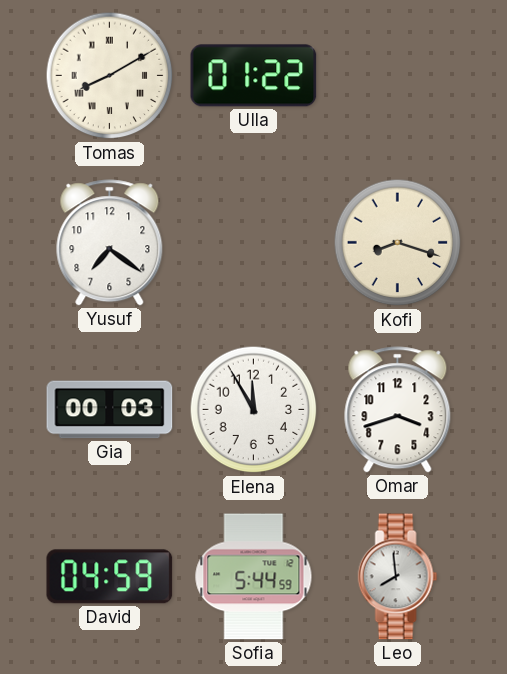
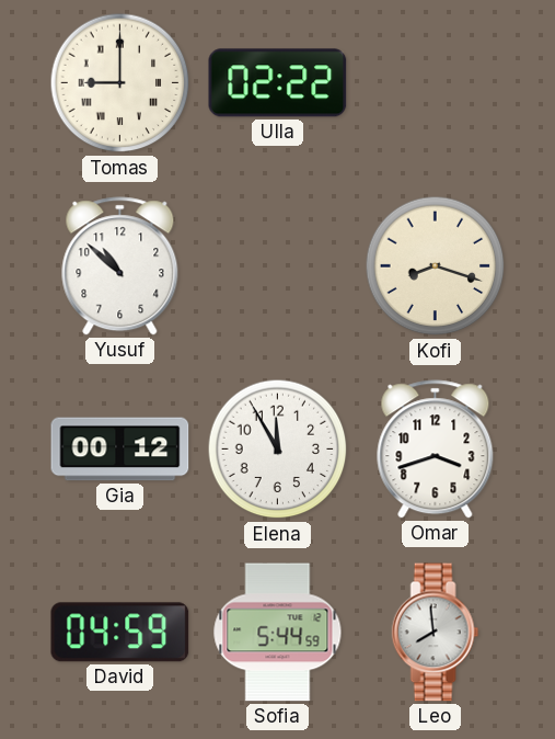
Tomas: 8:10 -> 9:00 (120, 83)
Ulla: 01:22 -> 02:22 (278, 83)
Yusuf: 7:21 -> 10:52 (120, 266)
Gia: 00:03 -> 00:12 (120, 450)
